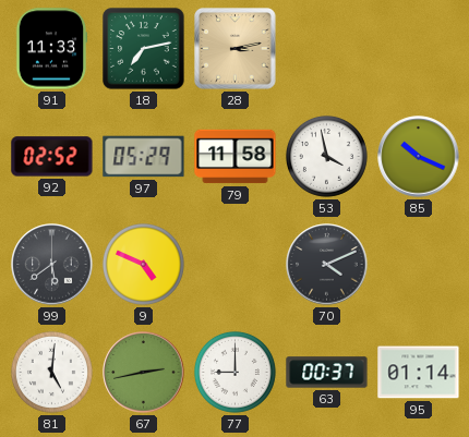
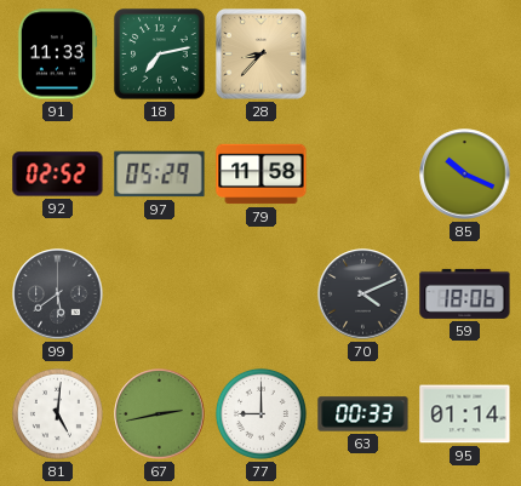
28: 3:13 -> 8:37 (262, 55)
53: 3:58 -> none (326, 156)
9: 4:49 -> none (143, 264)
59: none -> 18:06 (465, 293)
63: 00:37 -> 00:33 (363, 414)
